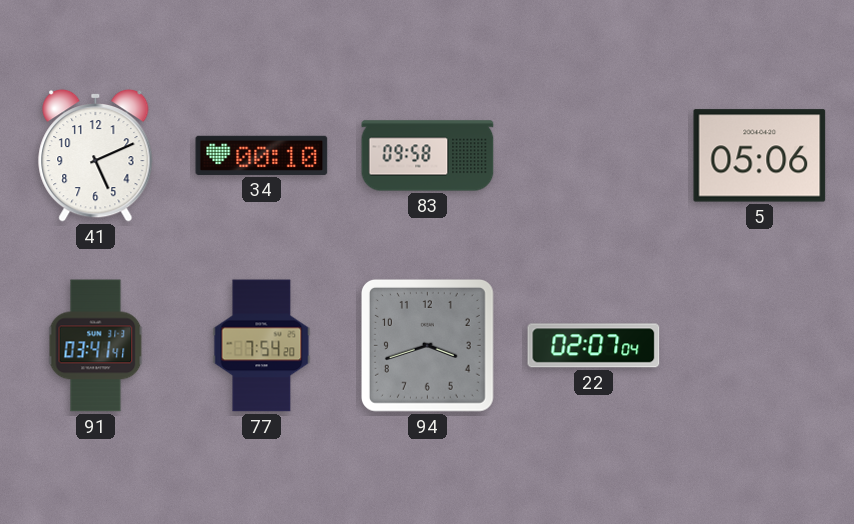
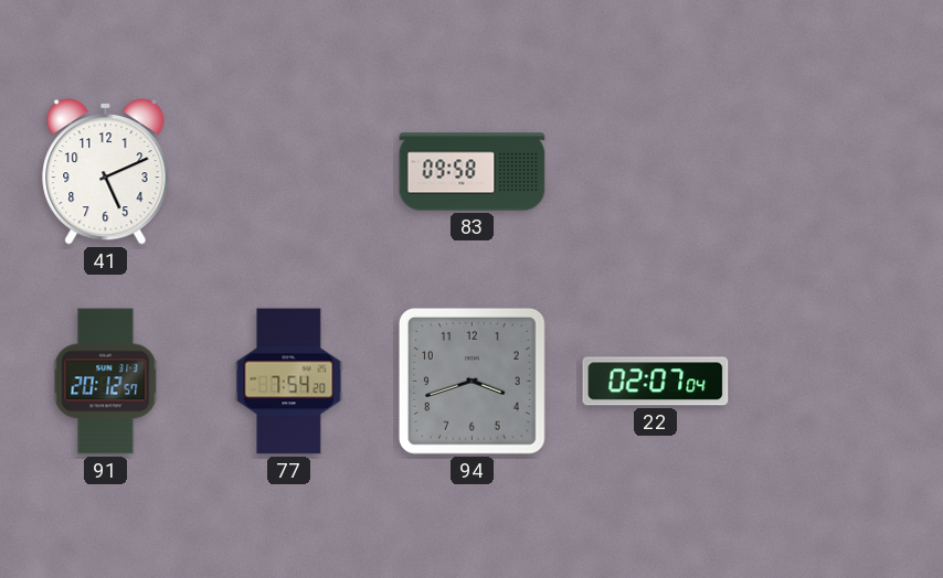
34: 00:10 -> none (262, 155)
5: 05:06 -> none (760, 156)
91: 03:41 -> 20:12 (106, 382)
